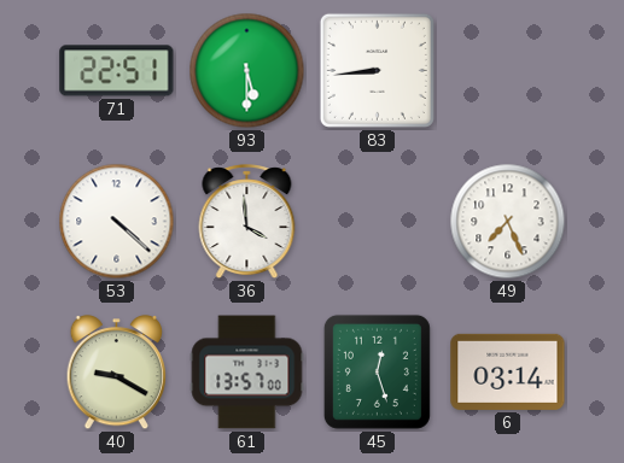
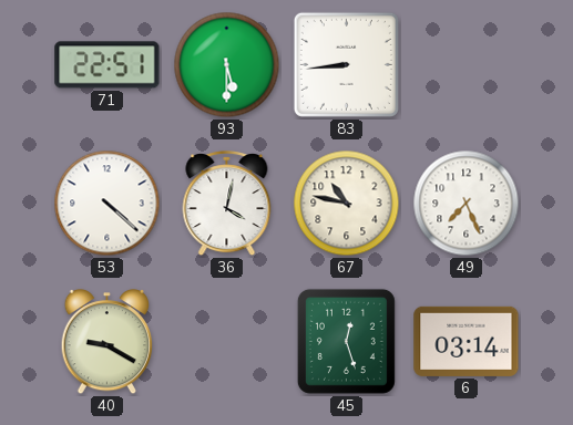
36: 3:59 -> 4:02 (227, 205)
67: none -> 10:47 (347, 204)
61: 13:57 -> none (247, 373)
